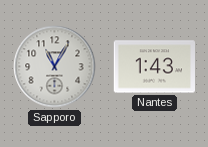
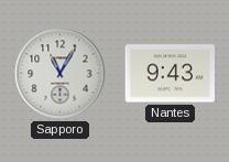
Nantes: 1:43 -> 9:43 (171, 74)
